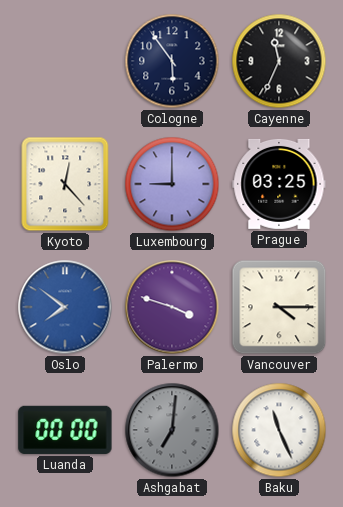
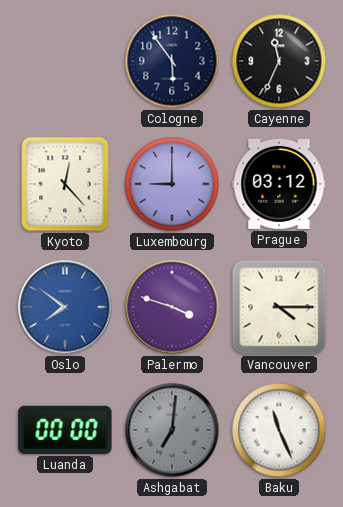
Prague: 03:25 -> 03:12 (279, 184)
